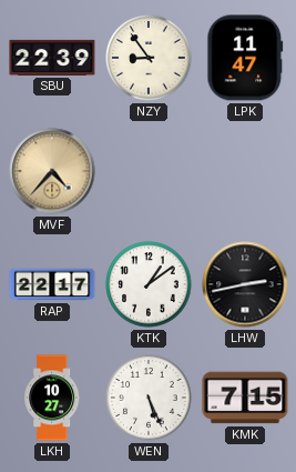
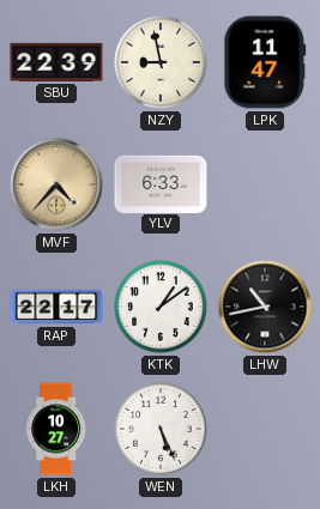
NZY: 8:54 -> 8:58 (161, 62)
YLV: none -> 6:33 (161, 183)
LHW: 2:43 -> 10:43 (265, 307)
KMK: 7:15 -> none (245, 398)
